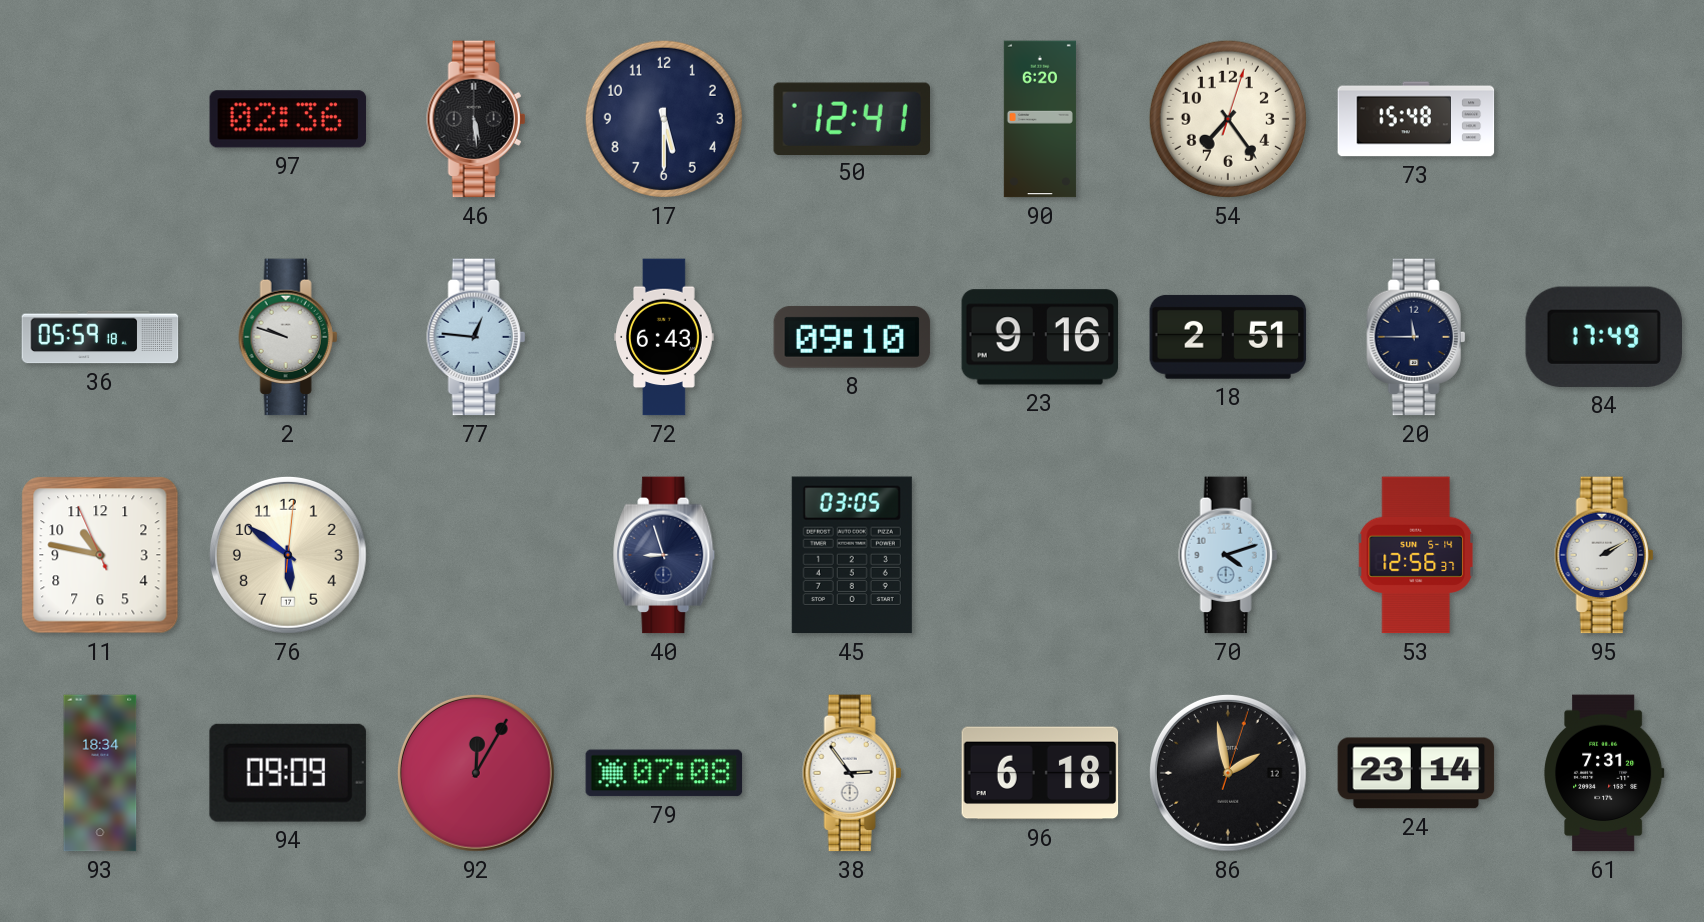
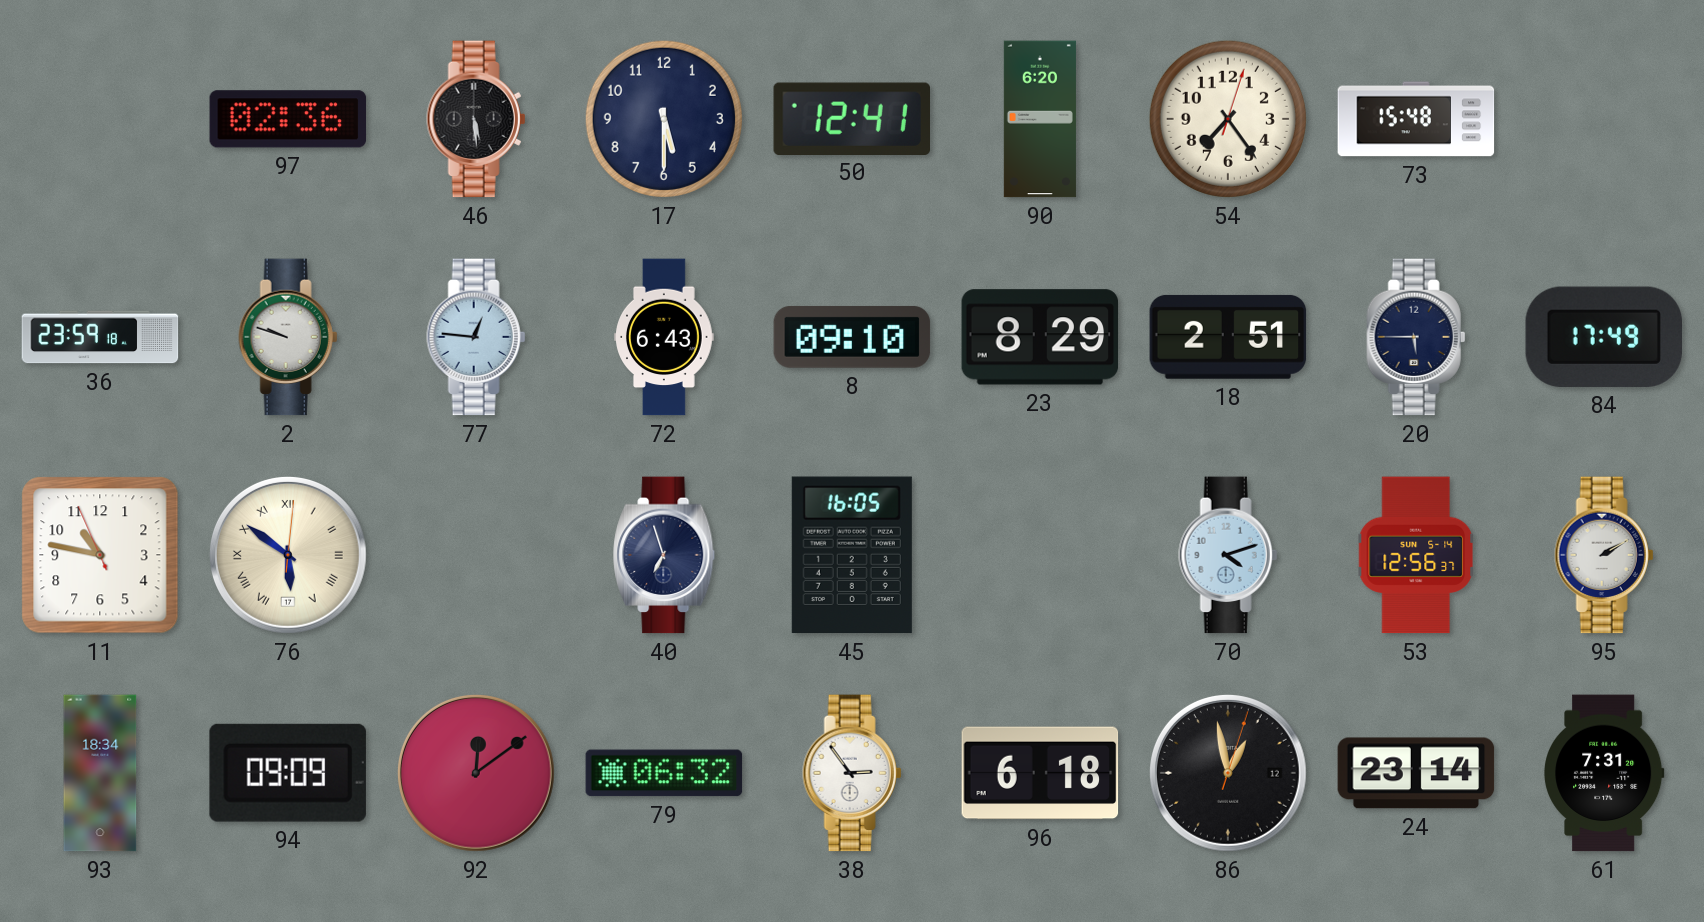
36: 05:59 -> 23:59 (100, 337)
23: 9:16 -> 8:29 (1040, 337)
20: 11:45 -> 5:45 (1416, 337)
76 numerals: Arabic -> Roman (288, 555)
40: 8:57 -> 6:57 (665, 555)
45: 03:05 -> 16:05 (852, 555)
92: 12:05 -> 12:09 (476, 773)
79: 07:08 -> 06:32 (664, 773)
86: 1:58 -> 12:58 (1228, 773)
